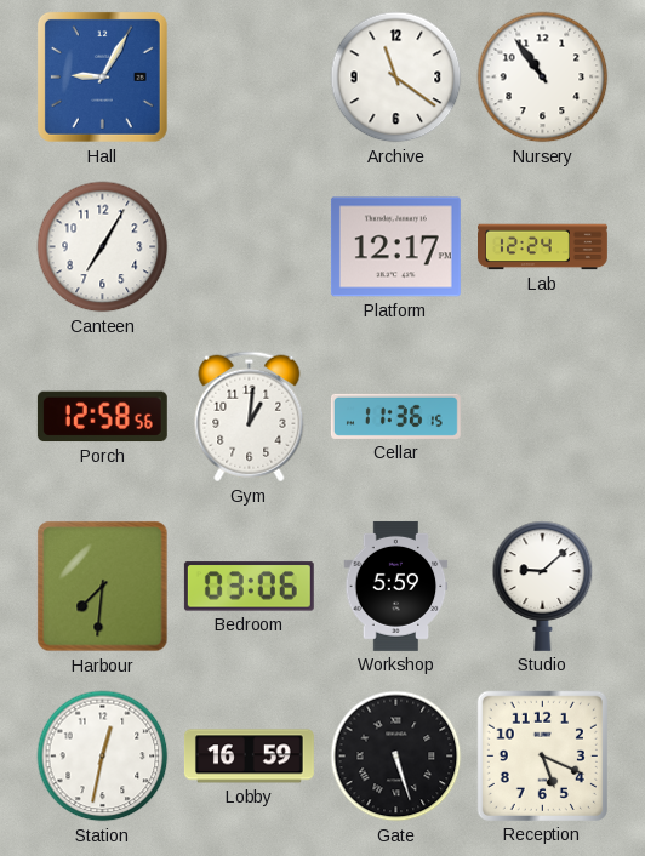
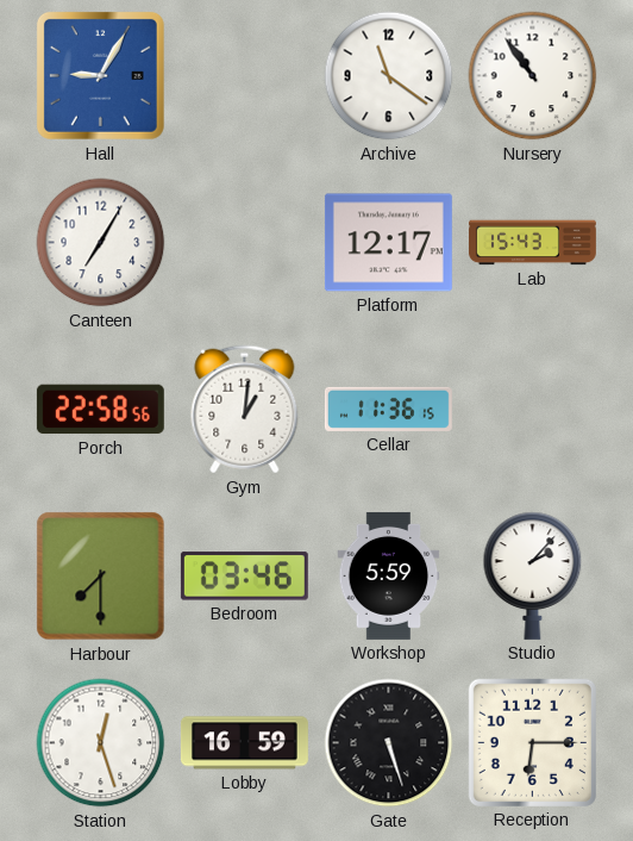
Lab: 12:24 -> 15:43 (533, 243)
Porch: 12:58 -> 22:58 (100, 410)
Harbour: 7:31 -> 7:30 (101, 577)
Bedroom: 03:06 -> 03:46 (244, 577)
Studio: 9:08 -> 2:07 (533, 575)
Station: 12:32 -> 12:27 (101, 743)
Reception: 5:19 -> 6:15 (532, 742)
